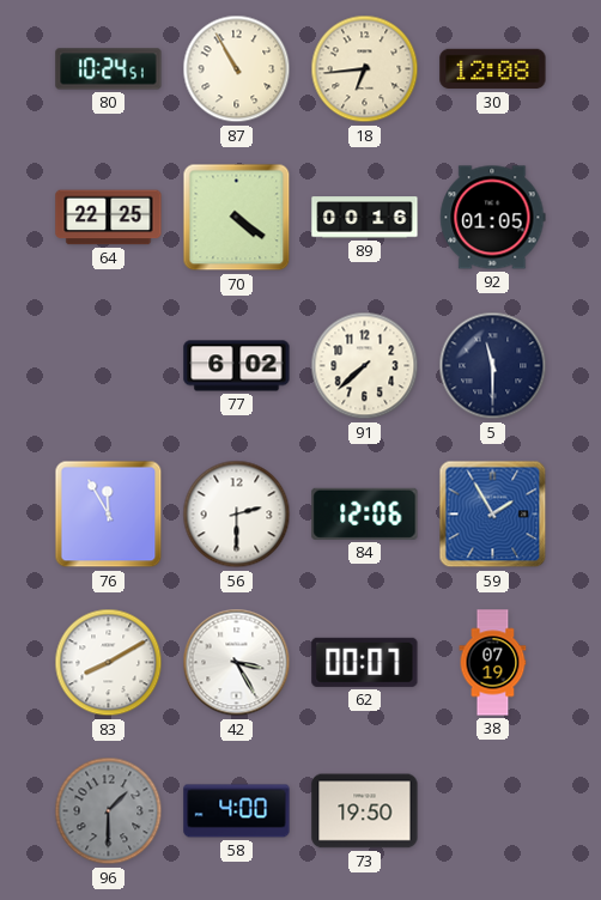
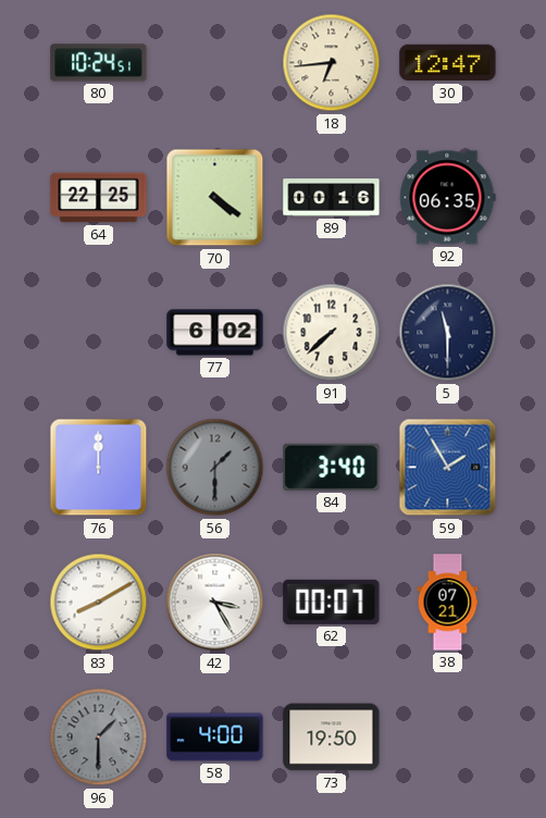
87: 10:55 -> none (237, 69)
30: 12:08 -> 12:47 (448, 63)
92: 01:05 -> 06:35 (448, 198)
76: 11:55 -> 12:00 (99, 468)
56: 2:30 -> 1:30 (215, 468)
56 dial: white -> grey (215, 468)
84: 12:06 -> 3:40 (332, 467)
38: 07:19 -> 07:21 (448, 603)
